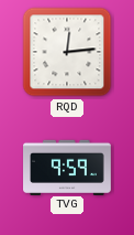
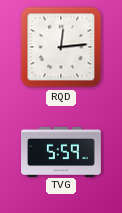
TVG: 9:59 -> 5:59 (62, 151)
